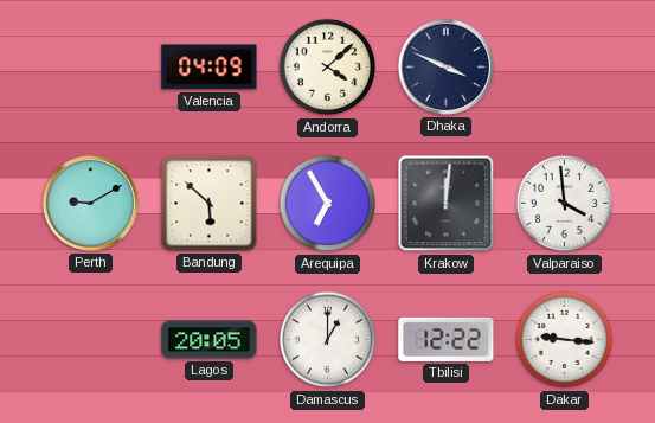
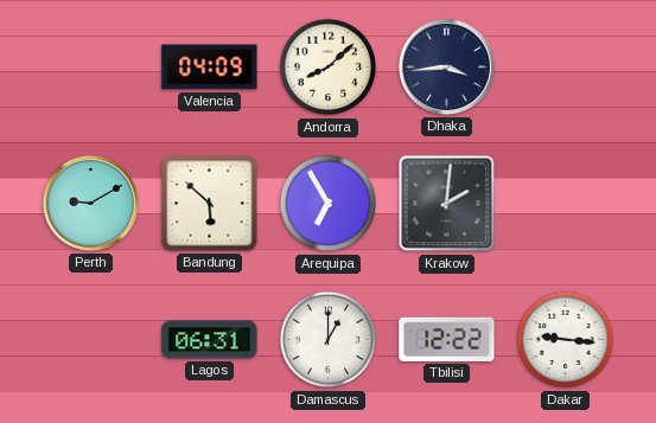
Andorra: 4:08 -> 8:08 (329, 68)
Dhaka: 3:49 -> 3:44 (446, 66)
Krakow: 12:01 -> 2:01 (447, 204)
Valparaiso: 3:59 -> none (565, 204)
Lagos: 20:05 -> 06:31 (210, 340)
